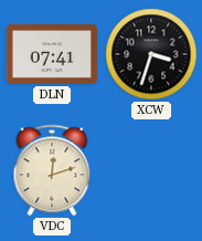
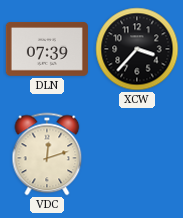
DLN: 07:41 -> 07:39 (47, 50)
XCW: 3:33 -> 3:37 (137, 49)
